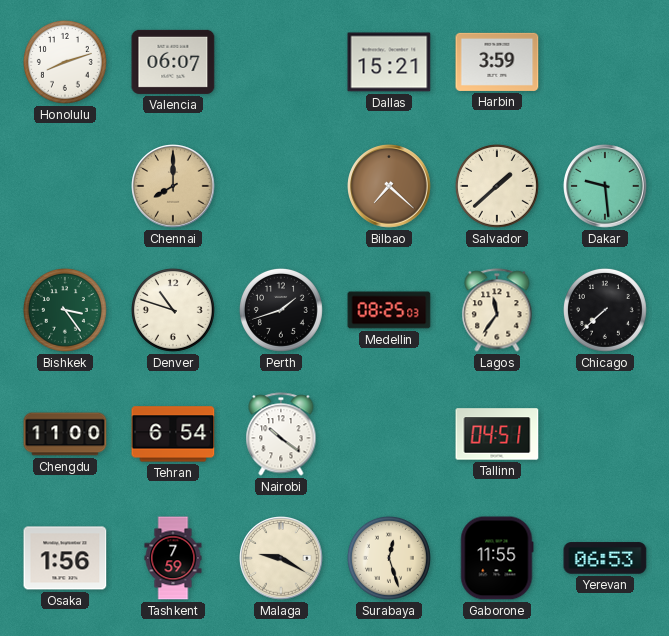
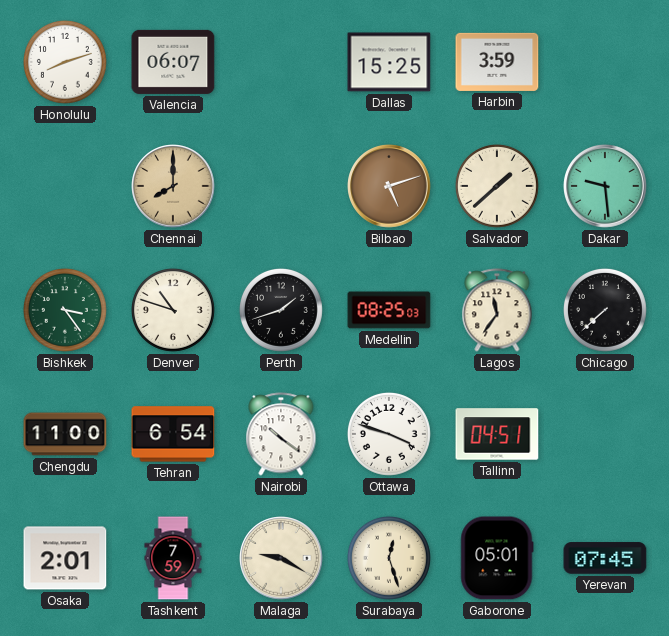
Dallas: 15:21 -> 15:25 (389, 62)
Bilbao: 7:22 -> 5:12 (389, 186)
Ottawa: none -> 3:48 (389, 434)
Osaka: 1:56 -> 2:01 (65, 558)
Gaborone: 11:55 -> 05:01 (497, 558)
Yerevan: 06:53 -> 07:45 (605, 558)
